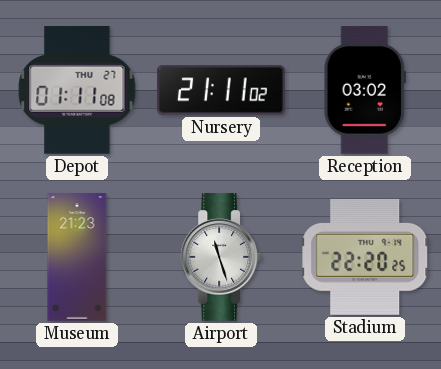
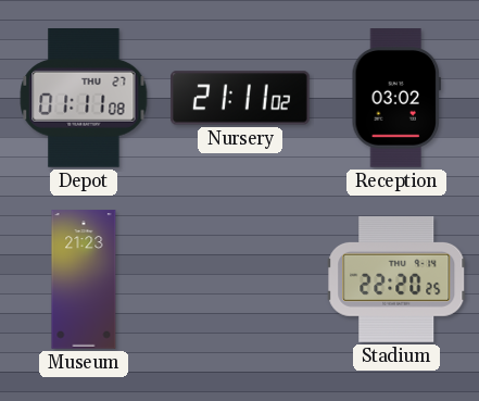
Airport: 11:27 -> none (221, 257)
